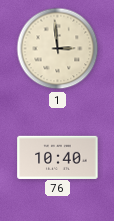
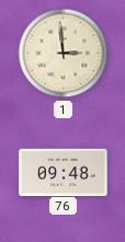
76: 10:40 -> 09:48 (64, 172)
